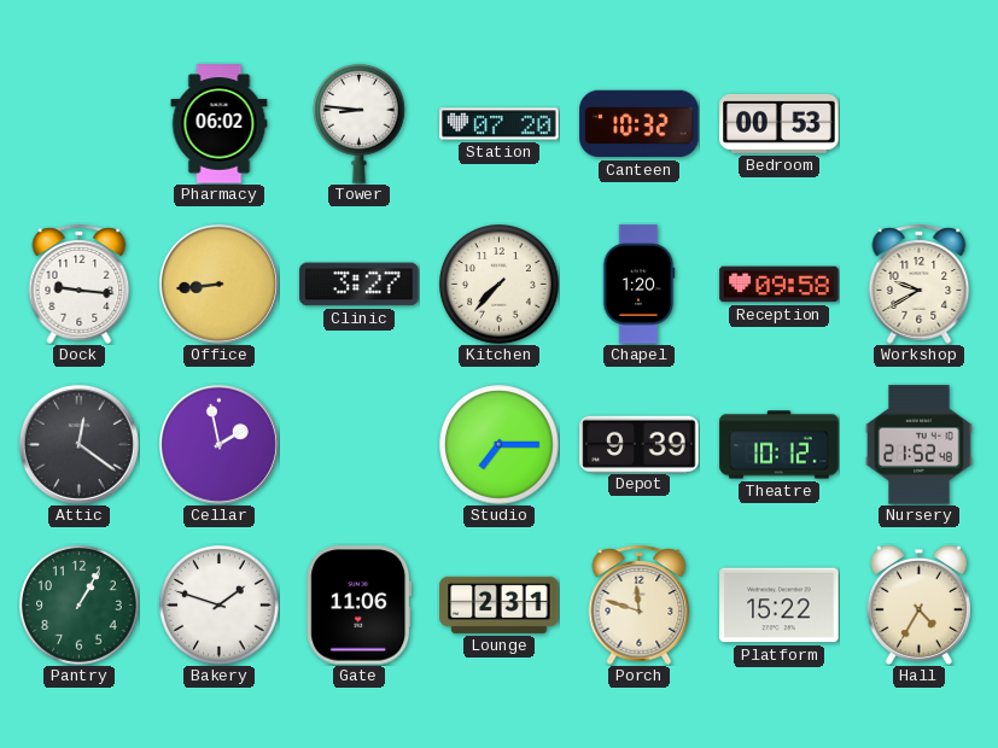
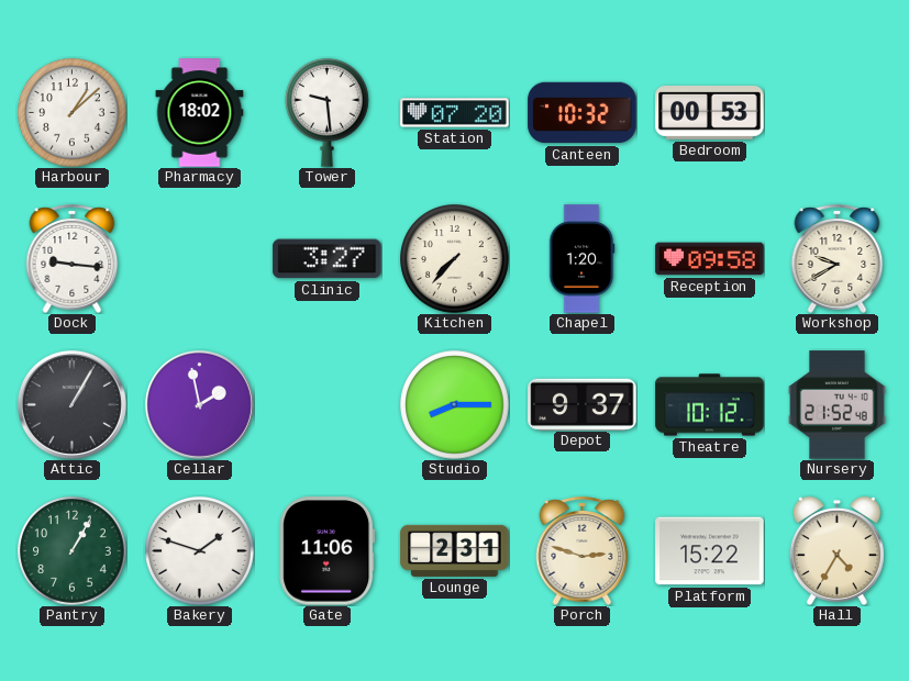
Harbour: none -> 1:08 (73, 113)
Pharmacy: 06:02 -> 18:02 (200, 113)
Tower: 8:46 -> 9:29 (328, 112)
Office: 8:44 -> none (218, 284)
Attic: 12:21 -> 1:05 (71, 404)
Studio: 7:15 -> 8:15 (455, 405)
Depot: 9:39 -> 9:37 (583, 404)
Porch: 11:48 -> 2:48 (583, 550)
